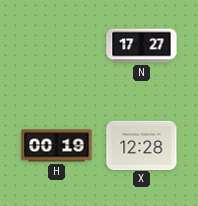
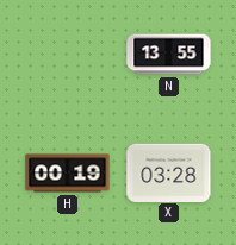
N: 17:27 -> 13:55 (169, 55)
X: 12:28 -> 03:28 (169, 172)
